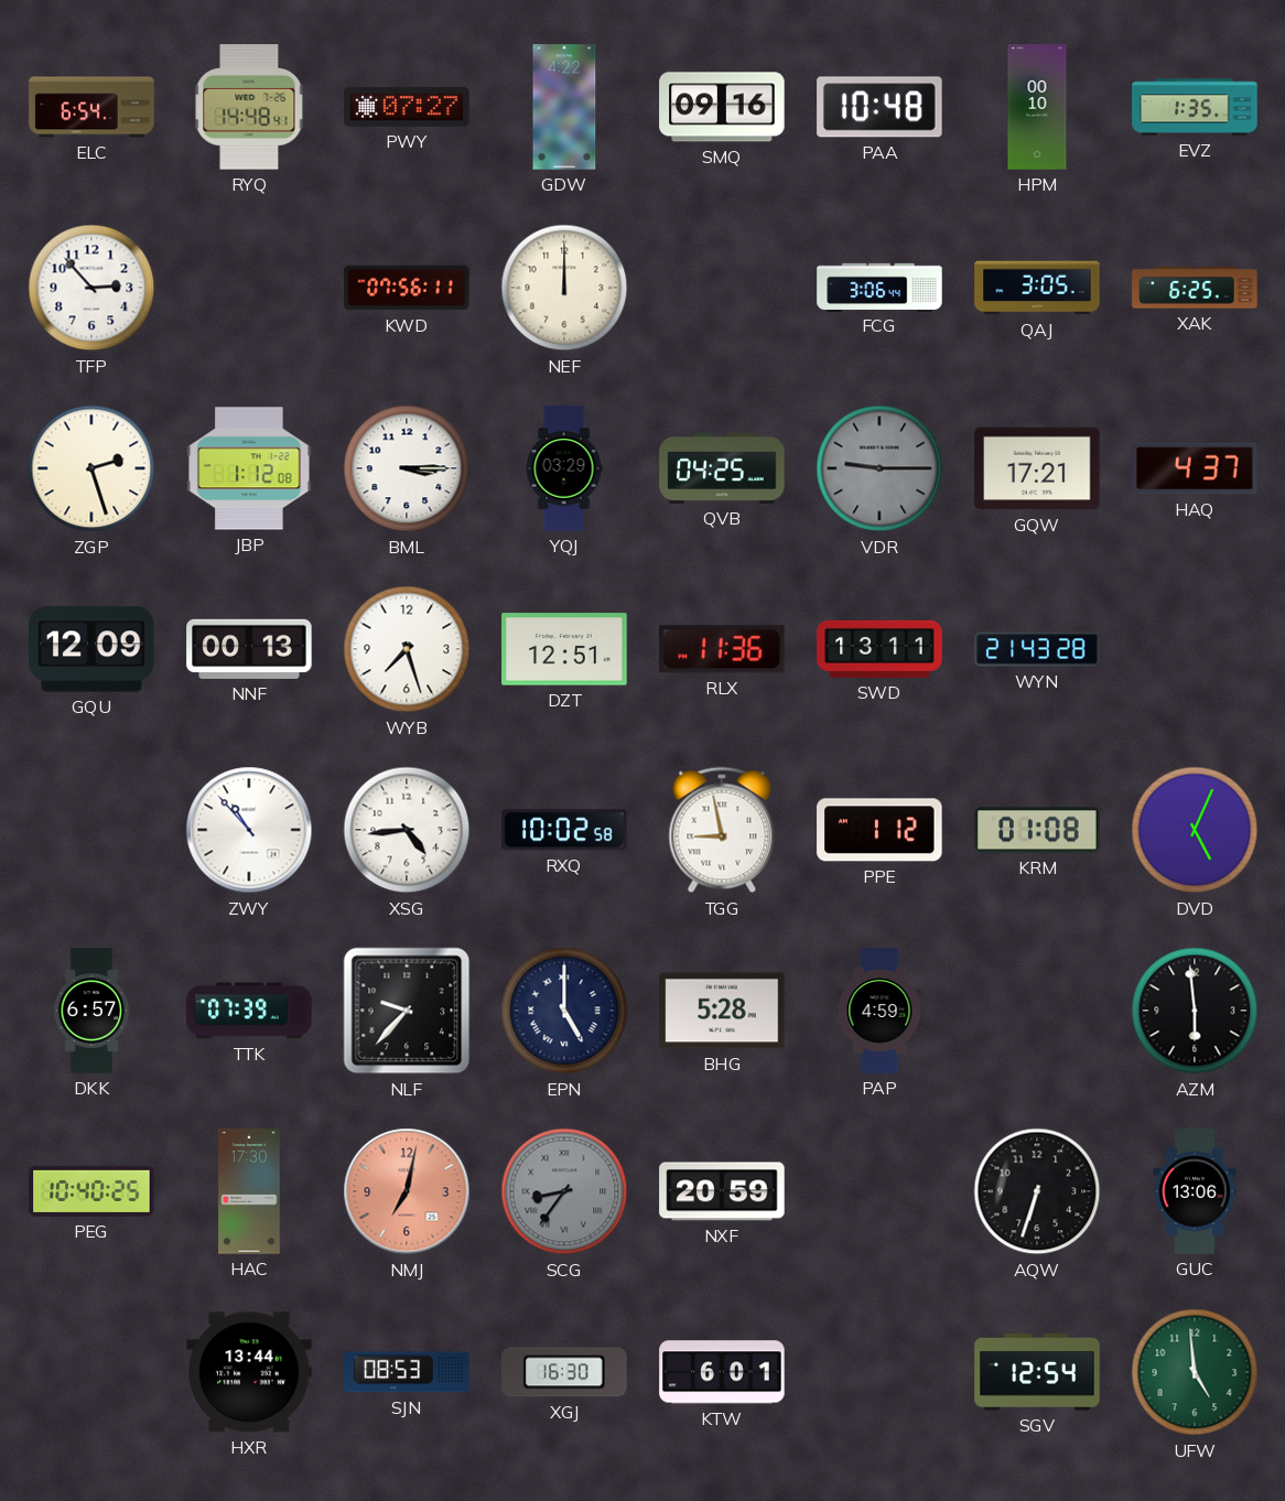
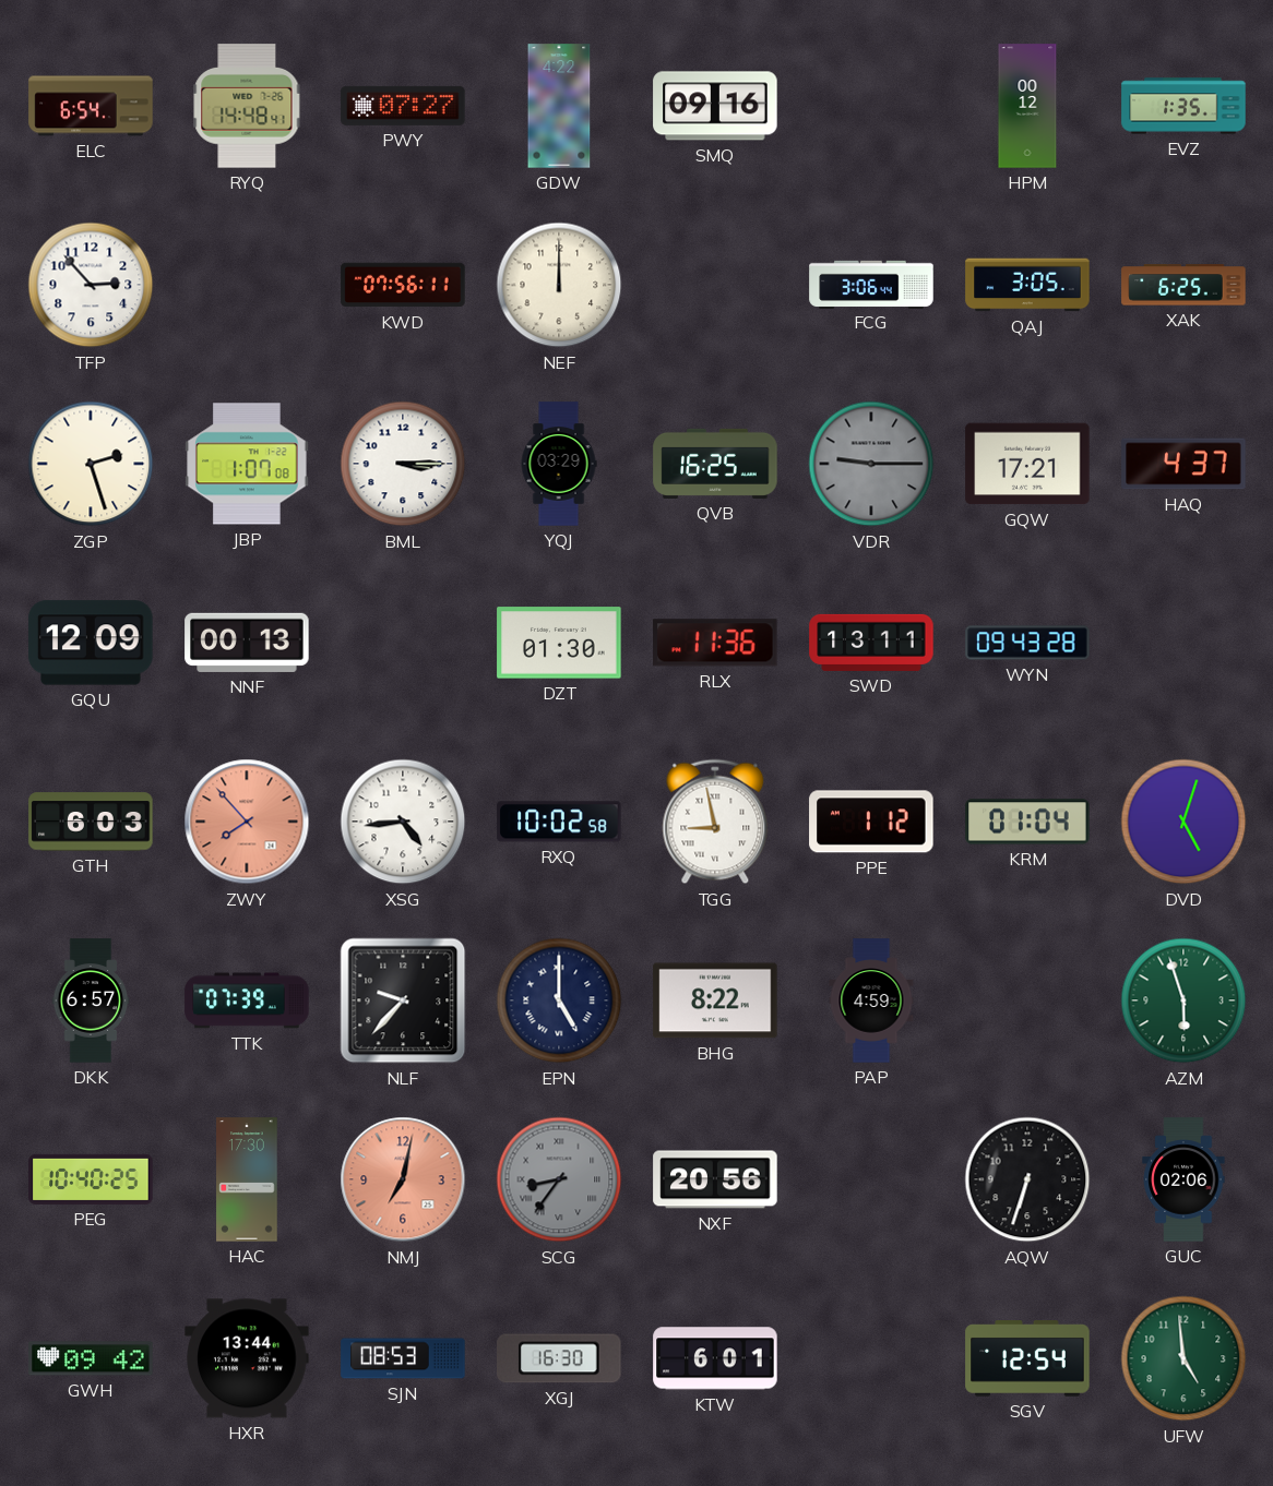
PAA: 10:48 -> none (879, 107)
HPM: 00:10 -> 00:12 (1027, 106)
JBP: 1:12 -> 1:07 (247, 464)
QVB: 04:25 -> 16:25 (715, 464)
WYB: 7:27 -> none (407, 649)
DZT: 12:51 -> 01:30 (559, 643)
WYN: 21:43 -> 09:43 (1027, 643)
GTH: none -> 6:03 (91, 822)
ZWY: 10:53 -> 7:53 (247, 822)
ZWY dial: white -> salmon (247, 822)
KRM: 01:08 -> 01:04 (1027, 822)
DVD: 5:04 -> 5:03 (1183, 822)
BHG: 5:28 -> 8:22 (715, 1000)
AZM: 5:59 -> 5:57 (1183, 1000)
AZM dial: black -> green (1183, 1000)
NXF: 20:59 -> 20:56 (715, 1179)
GUC: 13:06 -> 02:06 (1183, 1179)
GWH: none -> 09:42 (91, 1358)
